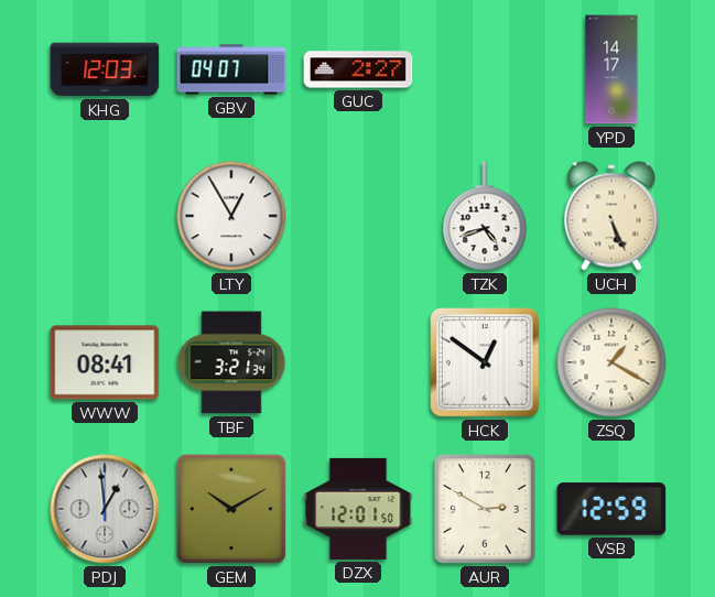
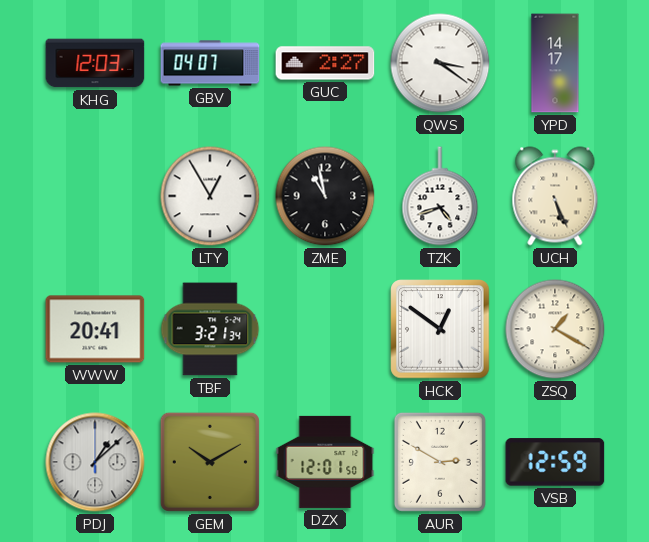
QWS: none -> 3:21 (440, 63)
ZME: none -> 10:58 (325, 196)
WWW: 08:41 -> 20:41 (95, 329)
PDJ: 12:59 -> 1:08 (95, 462)
